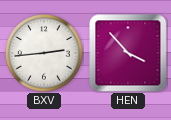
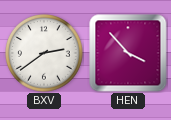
BXV: 2:44 -> 2:39 (45, 54)
